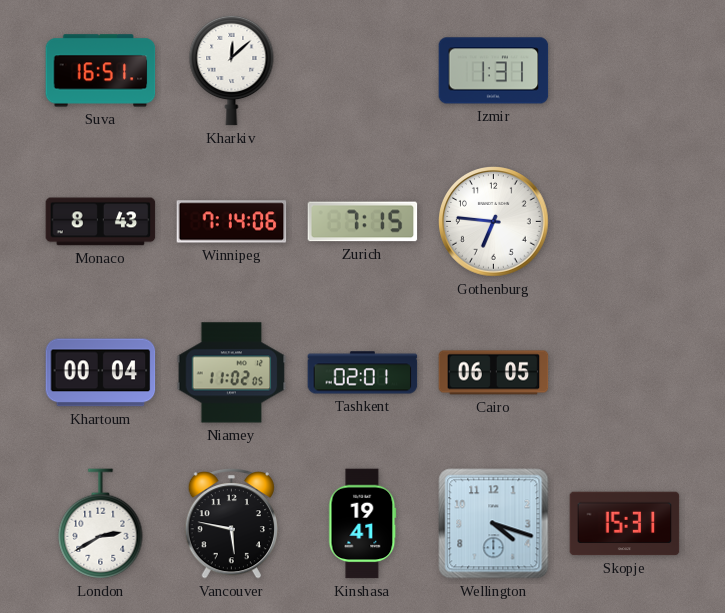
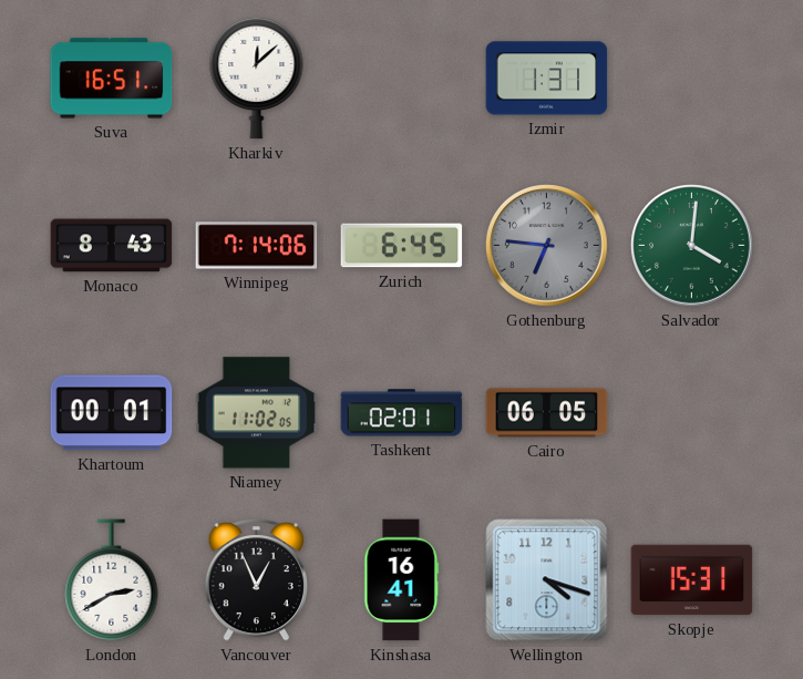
Zurich: 7:15 -> 6:45 (402, 246)
Gothenburg dial: white -> grey (547, 246)
Salvador: none -> 4:01 (692, 246)
Khartoum: 00:04 -> 00:01 (112, 413)
Vancouver: 5:47 -> 12:56 (256, 580)
Kinshasa: 19:41 -> 16:41 (402, 580)
